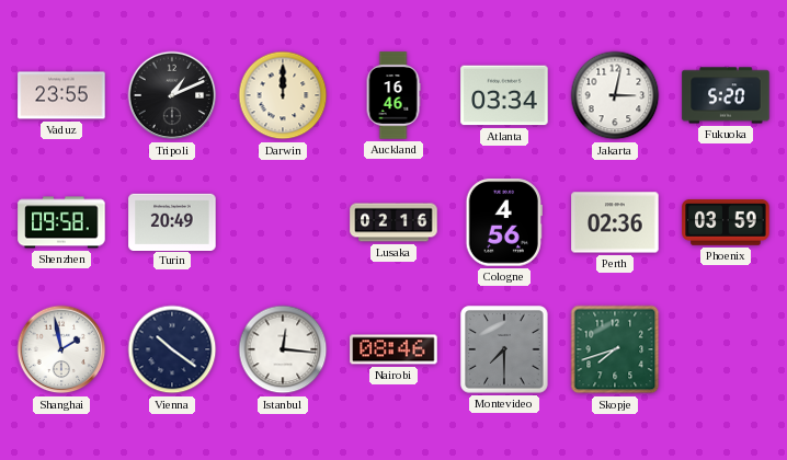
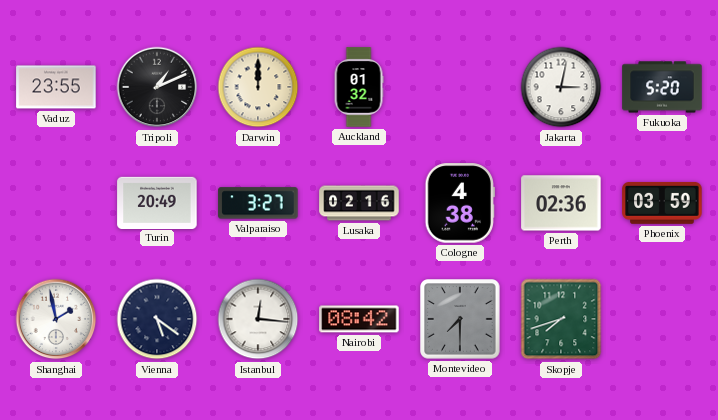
Auckland: 16:46 -> 01:32 (359, 87)
Atlanta: 03:34 -> none (504, 95)
Shenzhen: 09:58 -> none (61, 222)
Valparaiso: none -> 3:27 (258, 203)
Cologne: 4:56 -> 4:38 (460, 203)
Vienna: 10:21 -> 5:21 (157, 319)
Nairobi: 08:46 -> 08:42 (359, 319)
